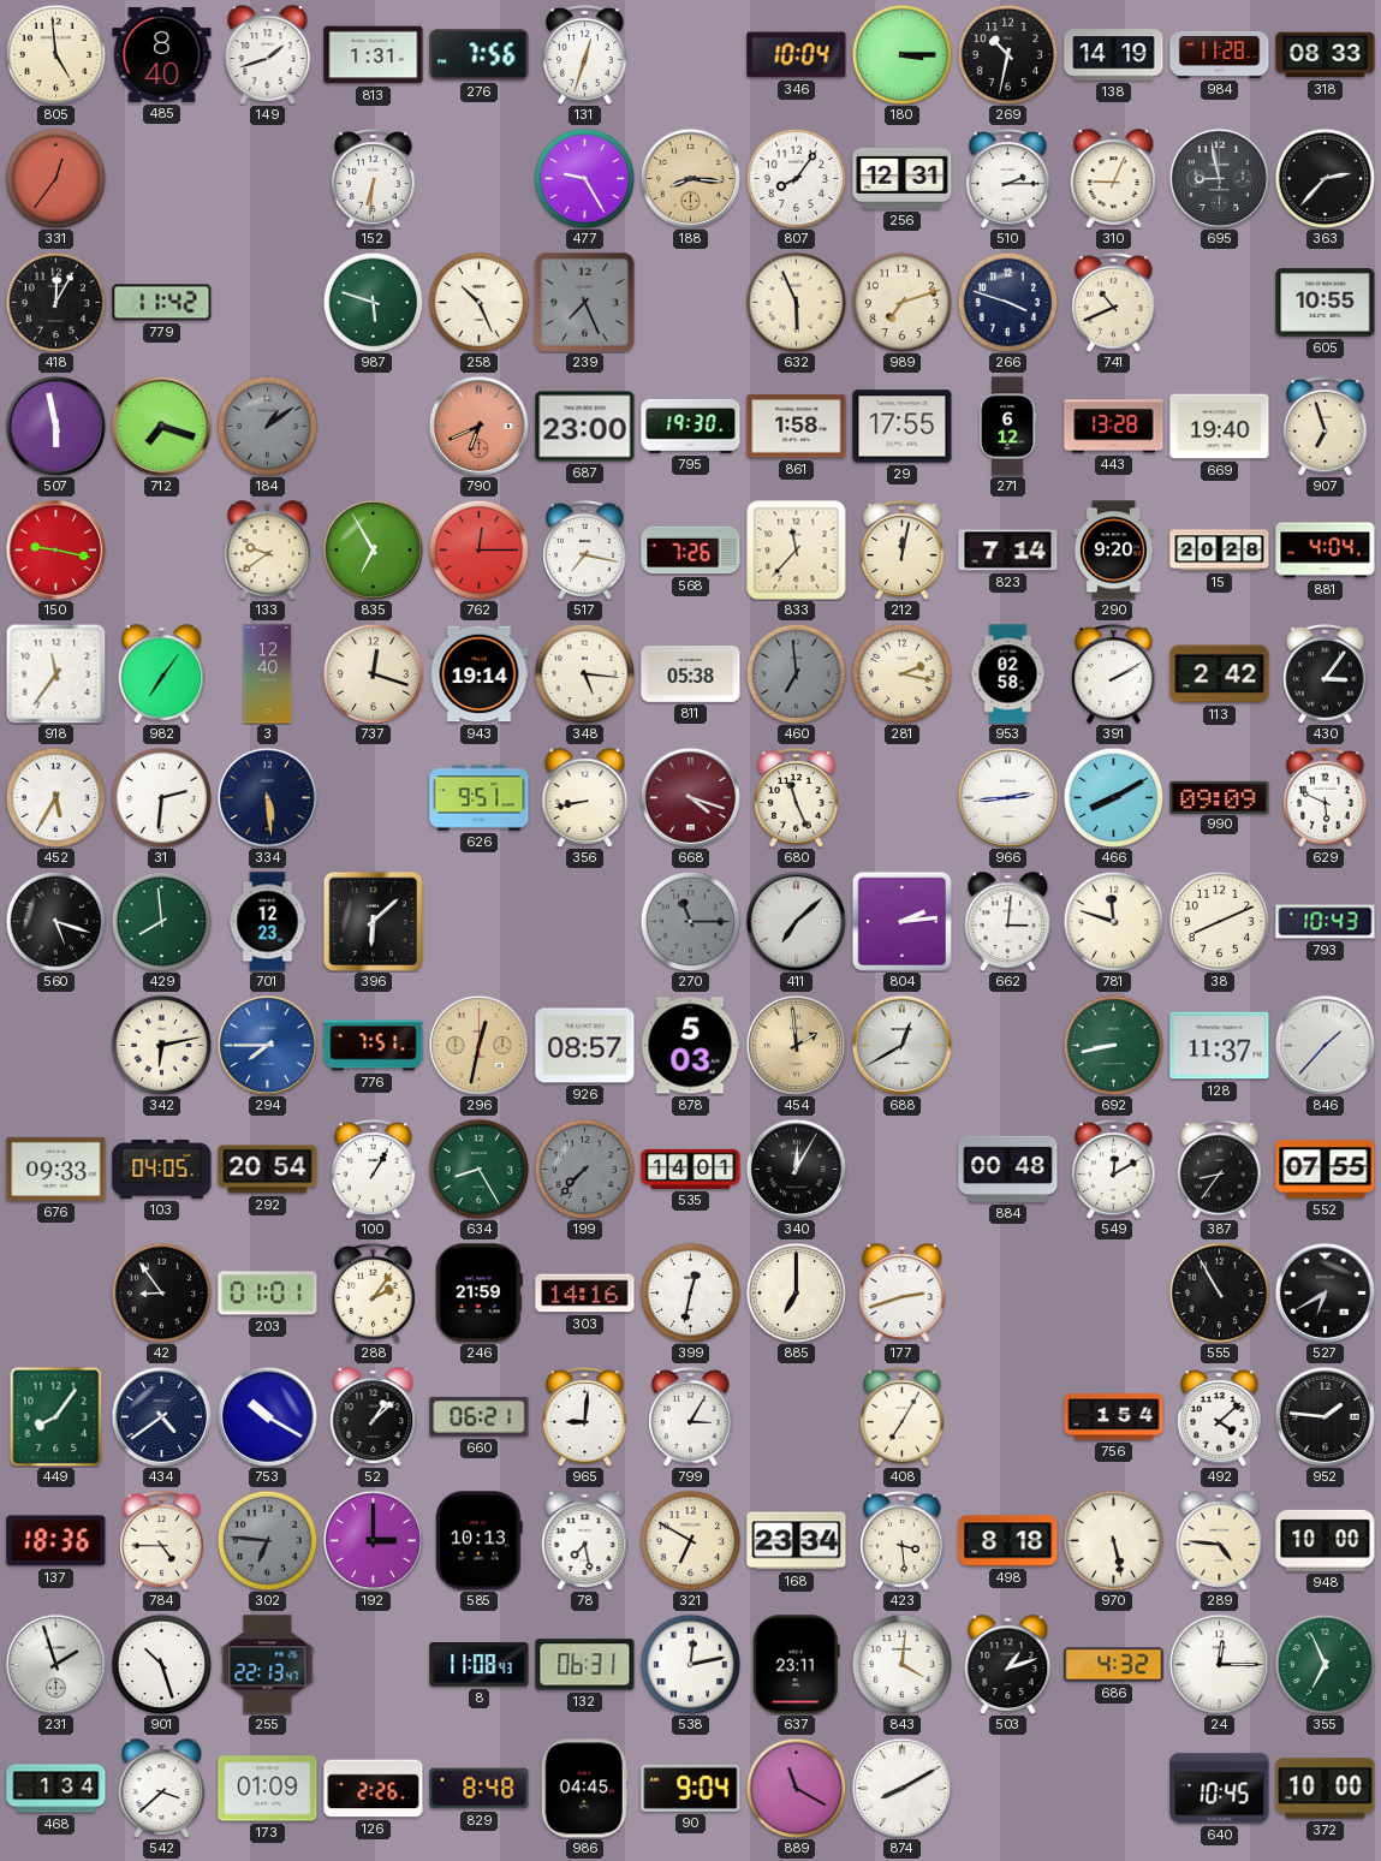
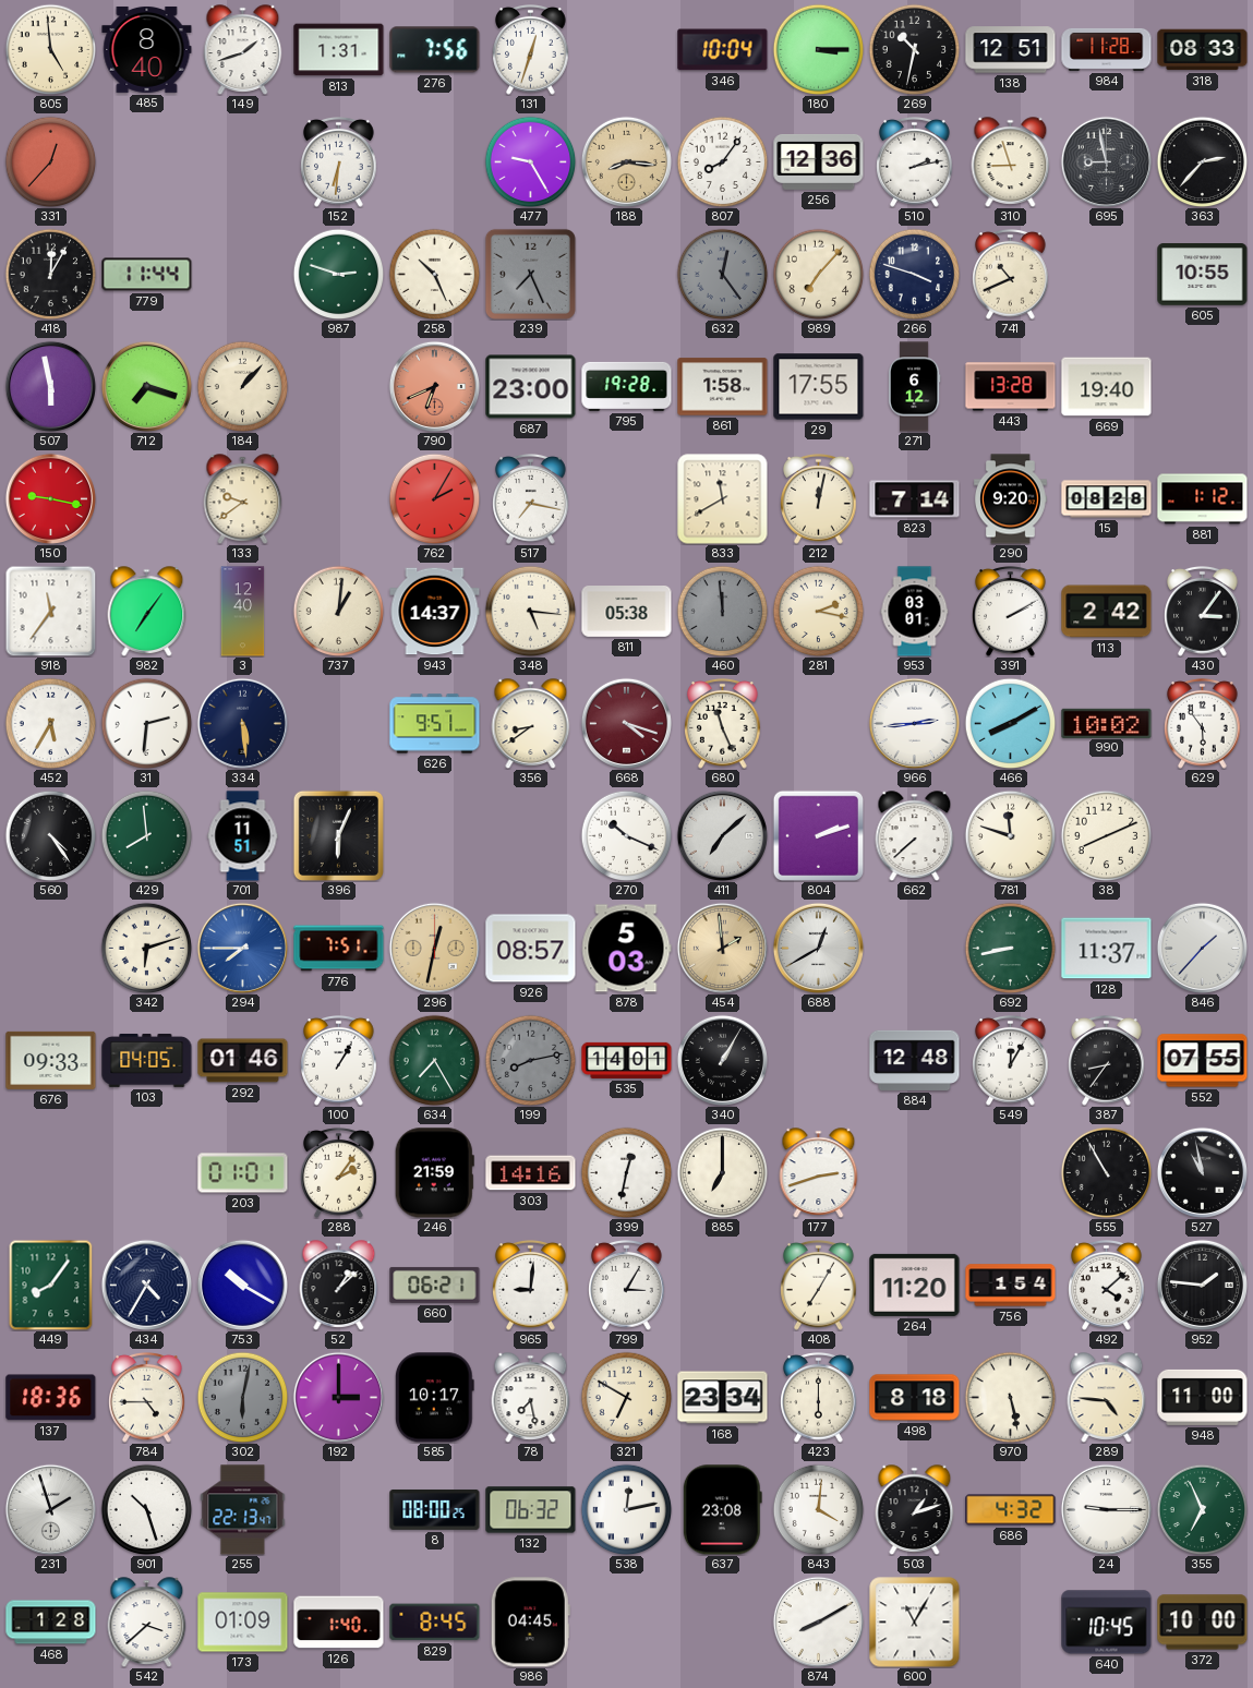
138: 14:19 -> 12:51 (1011, 50)
331: 12:36 -> 12:37 (50, 161)
256: 12:31 -> 12:36 (819, 161)
510: 2:15 -> 2:13 (915, 162)
310: 9:04 -> 8:57 (1011, 162)
779: 11:42 -> 11:44 (147, 275)
987: 5:48 -> 2:48 (338, 274)
632: 5:56 -> 12:24 (722, 274)
632 dial: cream -> grey (722, 274)
989: 7:12 -> 7:07 (818, 274)
184: 1:09 -> 1:07 (242, 386)
184 dial: grey -> cream (242, 386)
795: 19:30 -> 19:28 (627, 386)
907: 6:57 -> none (1326, 427)
835: 6:55 -> none (373, 549)
762: 12:15 -> 2:05 (434, 498)
568: 7:26 -> none (691, 551)
833: 11:37 -> 11:40 (723, 499)
15: 20:28 -> 08:28 (1107, 499)
881: 4:04 -> 1:12 (1203, 499)
737: 12:18 -> 1:01 (338, 611)
943: 19:14 -> 14:37 (435, 612)
460: 6:59 -> 11:59 (722, 611)
953: 02:58 -> 03:01 (915, 612)
356: 8:43 -> 8:39 (531, 724)
990: 09:09 -> 10:02 (1107, 723)
629: 5:49 -> 5:54 (1203, 724)
560: 5:18 -> 4:24 (50, 835)
701: 12:23 -> 11:51 (243, 836)
396: 6:08 -> 6:04 (338, 835)
270: 11:15 -> 10:19 (626, 835)
270 dial: grey -> white (626, 835)
804: 2:14 -> 2:12 (818, 835)
662: 3:01 -> 7:38 (915, 836)
793: 10:43 -> none (1326, 922)
342: 6:13 -> 6:12 (146, 948)
292: 20:54 -> 01:46 (243, 1061)
634: 8:25 -> 7:25 (434, 1060)
199: 7:37 -> 8:13 (530, 1060)
340: 12:05 -> 1:05 (722, 1060)
884: 00:48 -> 12:48 (915, 1060)
549: 12:10 -> 12:05 (1011, 1061)
42: 8:54 -> none (161, 1292)
527: 6:40 -> 10:58 (1202, 1172)
434: 4:39 -> 4:35 (146, 1285)
264: none -> 11:20 (915, 1285)
302: 6:46 -> 6:02 (242, 1397)
585: 10:13 -> 10:17 (434, 1398)
423: 3:29 -> 6:00 (819, 1398)
948: 10:00 -> 11:00 (1203, 1397)
8: 11:08 -> 08:00 (435, 1510)
132: 06:31 -> 06:32 (531, 1510)
637: 23:11 -> 23:08 (722, 1510)
24: 12:15 -> 9:15 (1106, 1509)
468: 1:34 -> 1:28 (51, 1623)
126: 2:26 -> 1:40 (339, 1623)
829: 8:48 -> 8:45 (435, 1623)
90: 9:04 -> none (691, 1788)
889: 11:20 -> none (796, 1788)
600: none -> 11:05 (915, 1623)
